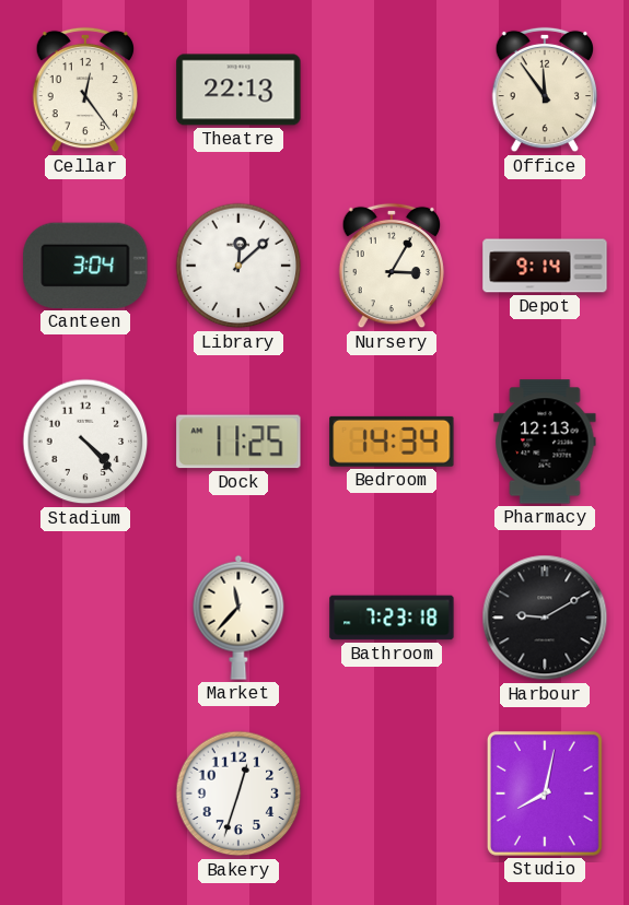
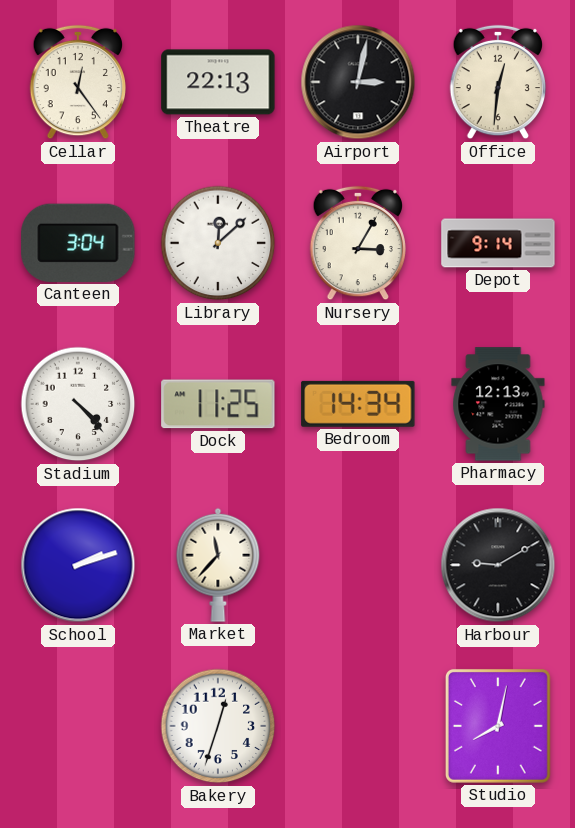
Airport: none -> 3:02 (358, 82)
Office: 11:54 -> 12:31 (497, 82)
School: none -> 2:12 (78, 565)
Bathroom: 7:23 -> none (392, 618)
